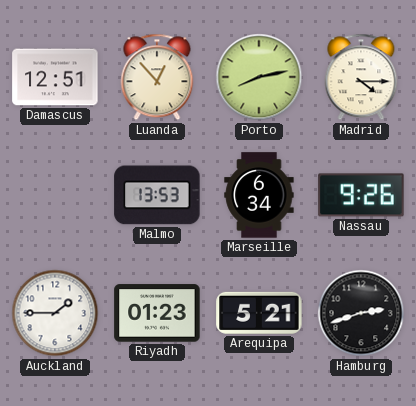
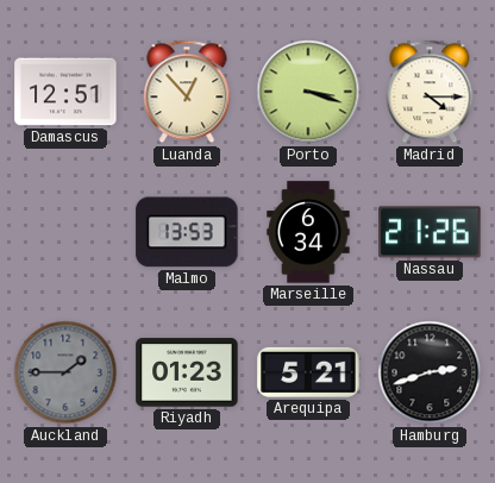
Porto: 8:13 -> 3:18 (308, 92)
Nassau: 9:26 -> 21:26 (430, 232)
Auckland dial: white -> grey (65, 372)
